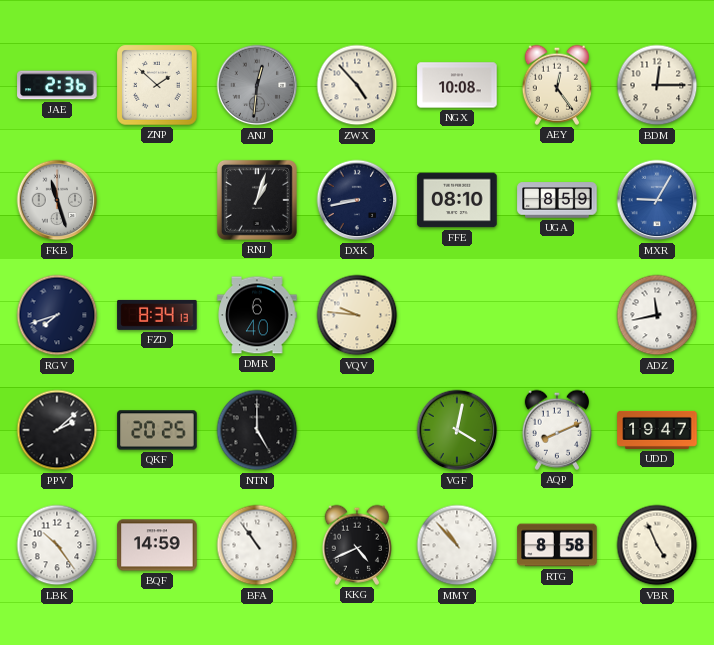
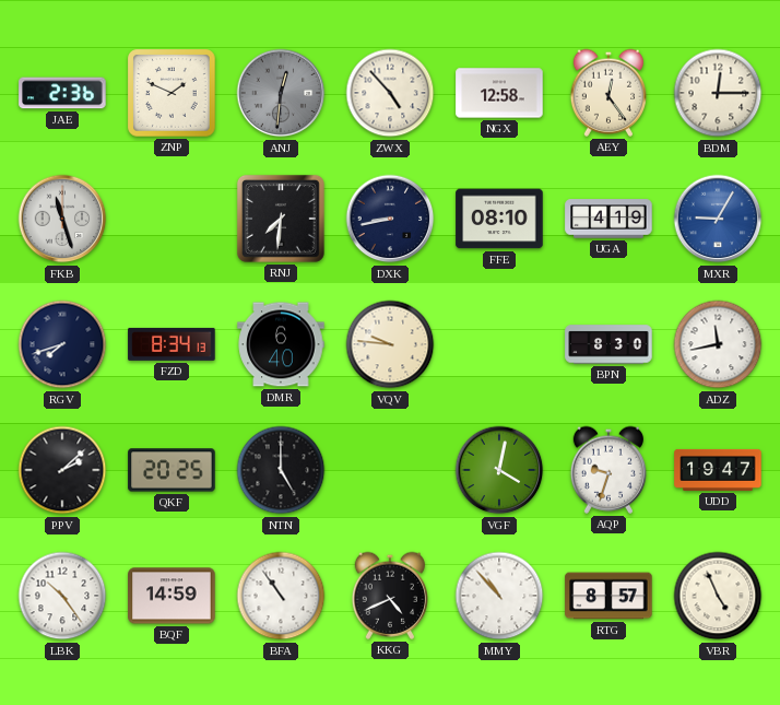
ZNP: 1:52 -> 1:49 (172, 93)
NGX: 10:08 -> 12:58 (499, 93)
RNJ: 1:03 -> 7:31 (281, 219)
UGA: 8:59 -> 4:19 (608, 219)
BPN: none -> 8:30 (608, 344)
AQP: 8:11 -> 9:33 (607, 470)
RTG: 8:58 -> 8:57 (608, 596)
